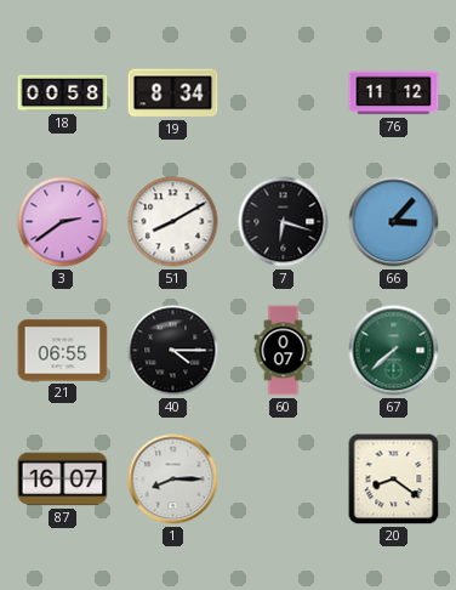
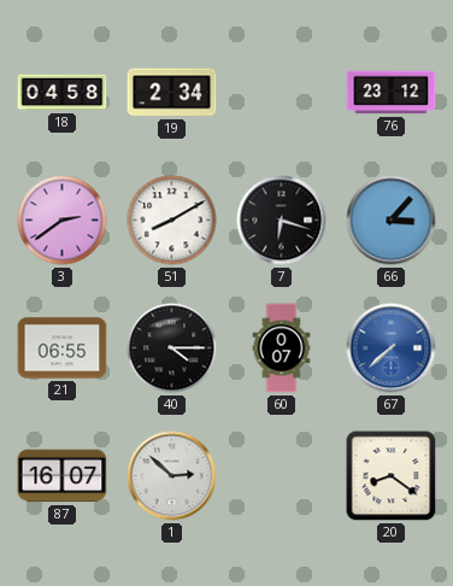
18: 00:58 -> 04:58 (63, 93)
19: 8:34 -> 2:34 (172, 93)
76: 11:12 -> 23:12 (392, 93)
67 dial: green -> blue (392, 348)
1: 8:15 -> 2:52 (172, 476)
